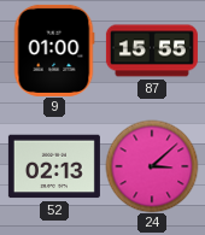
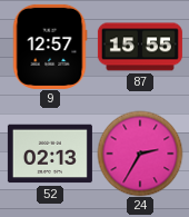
9: 01:00 -> 12:57 (50, 47)
24: 3:08 -> 2:35 (140, 154)
